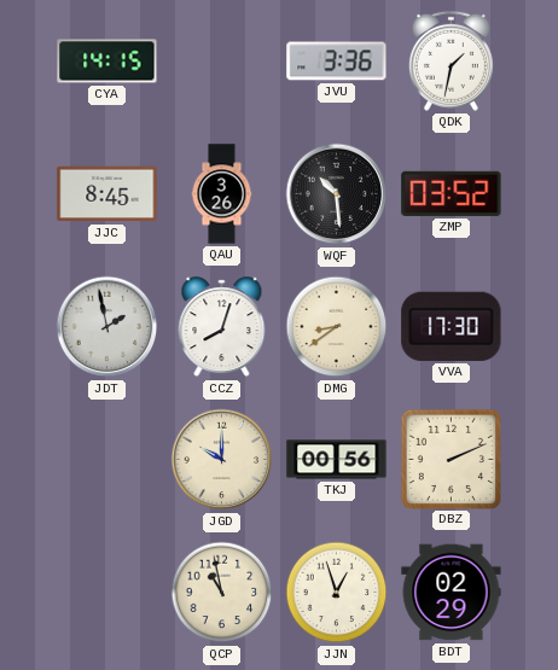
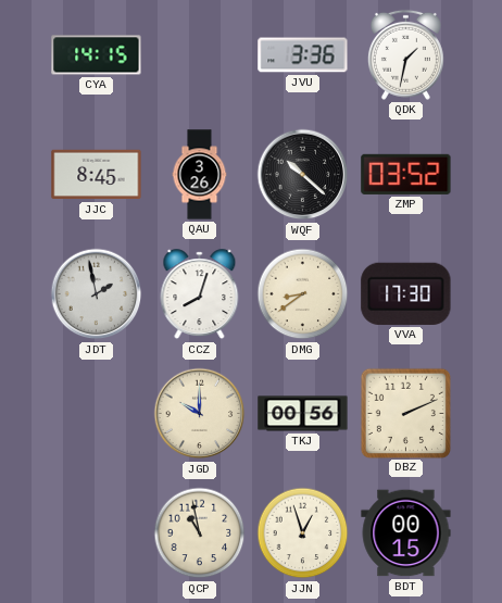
WQF: 10:29 -> 10:22 (303, 175)
BDT: 02:29 -> 00:15 (406, 533)
